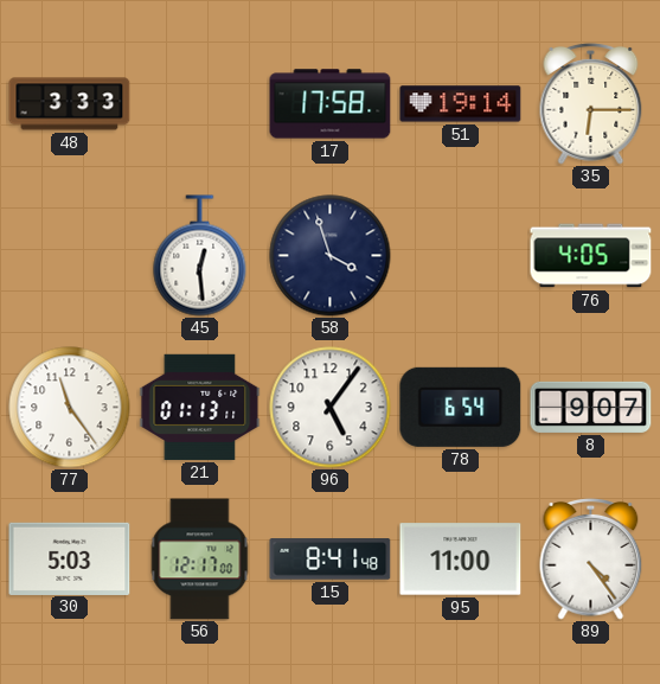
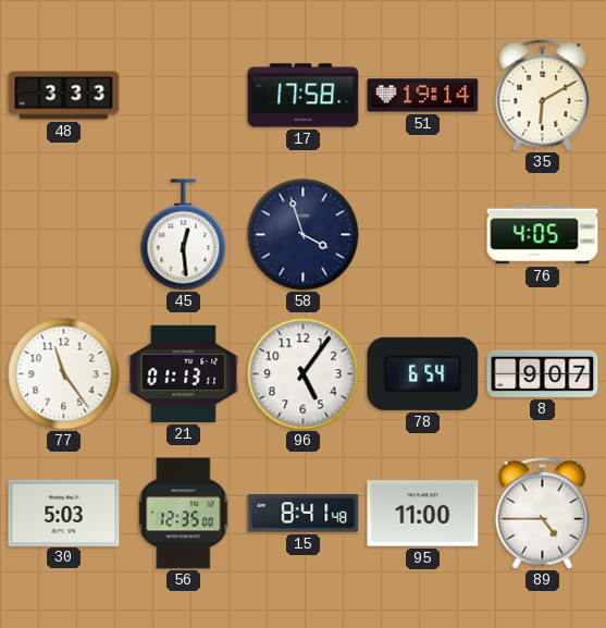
35: 6:15 -> 6:10 (543, 96)
56: 12:17 -> 12:35 (184, 514)
89: 4:24 -> 4:45 (543, 514)
